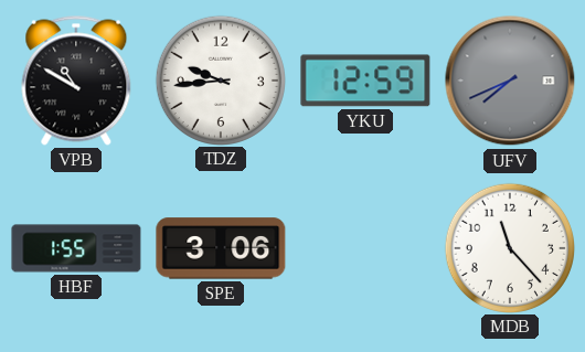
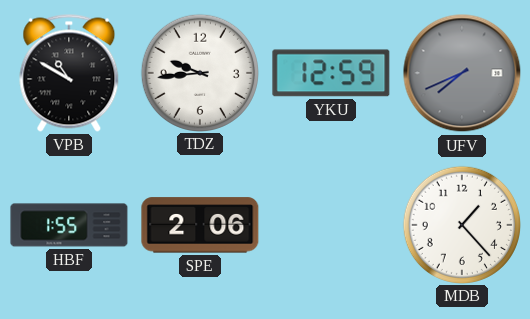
SPE: 3:06 -> 2:06 (200, 225)
MDB: 11:23 -> 1:23 (461, 224)
